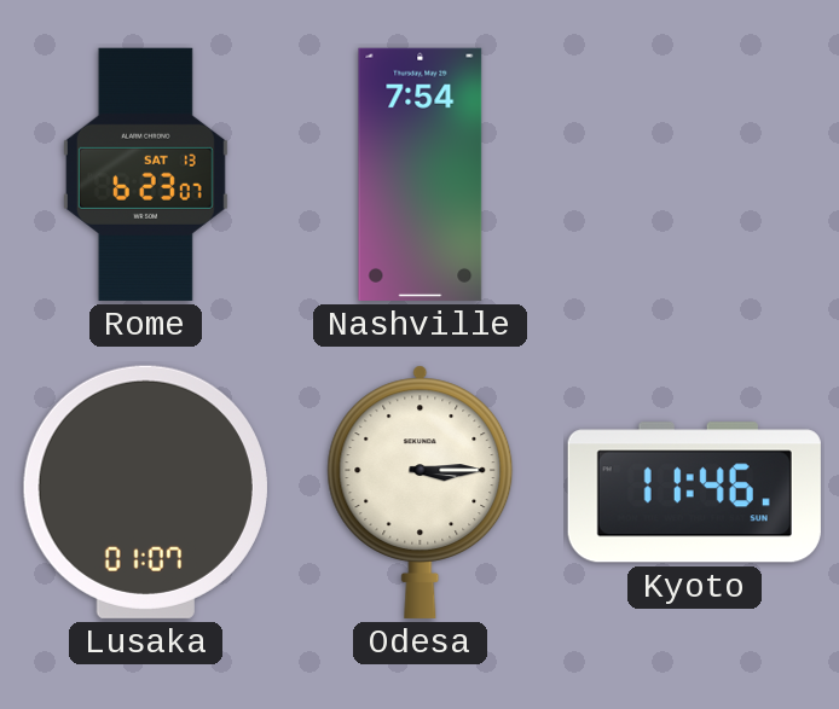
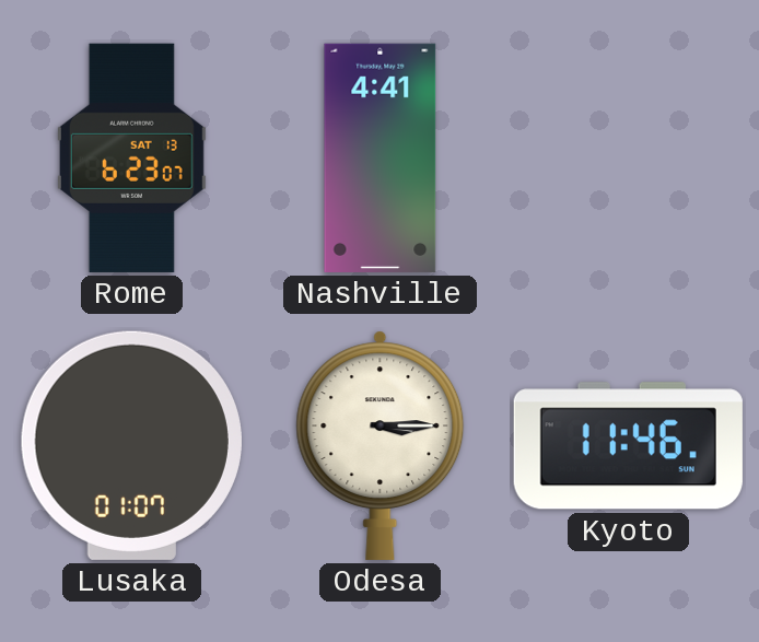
Nashville: 7:54 -> 4:41 (381, 157)
